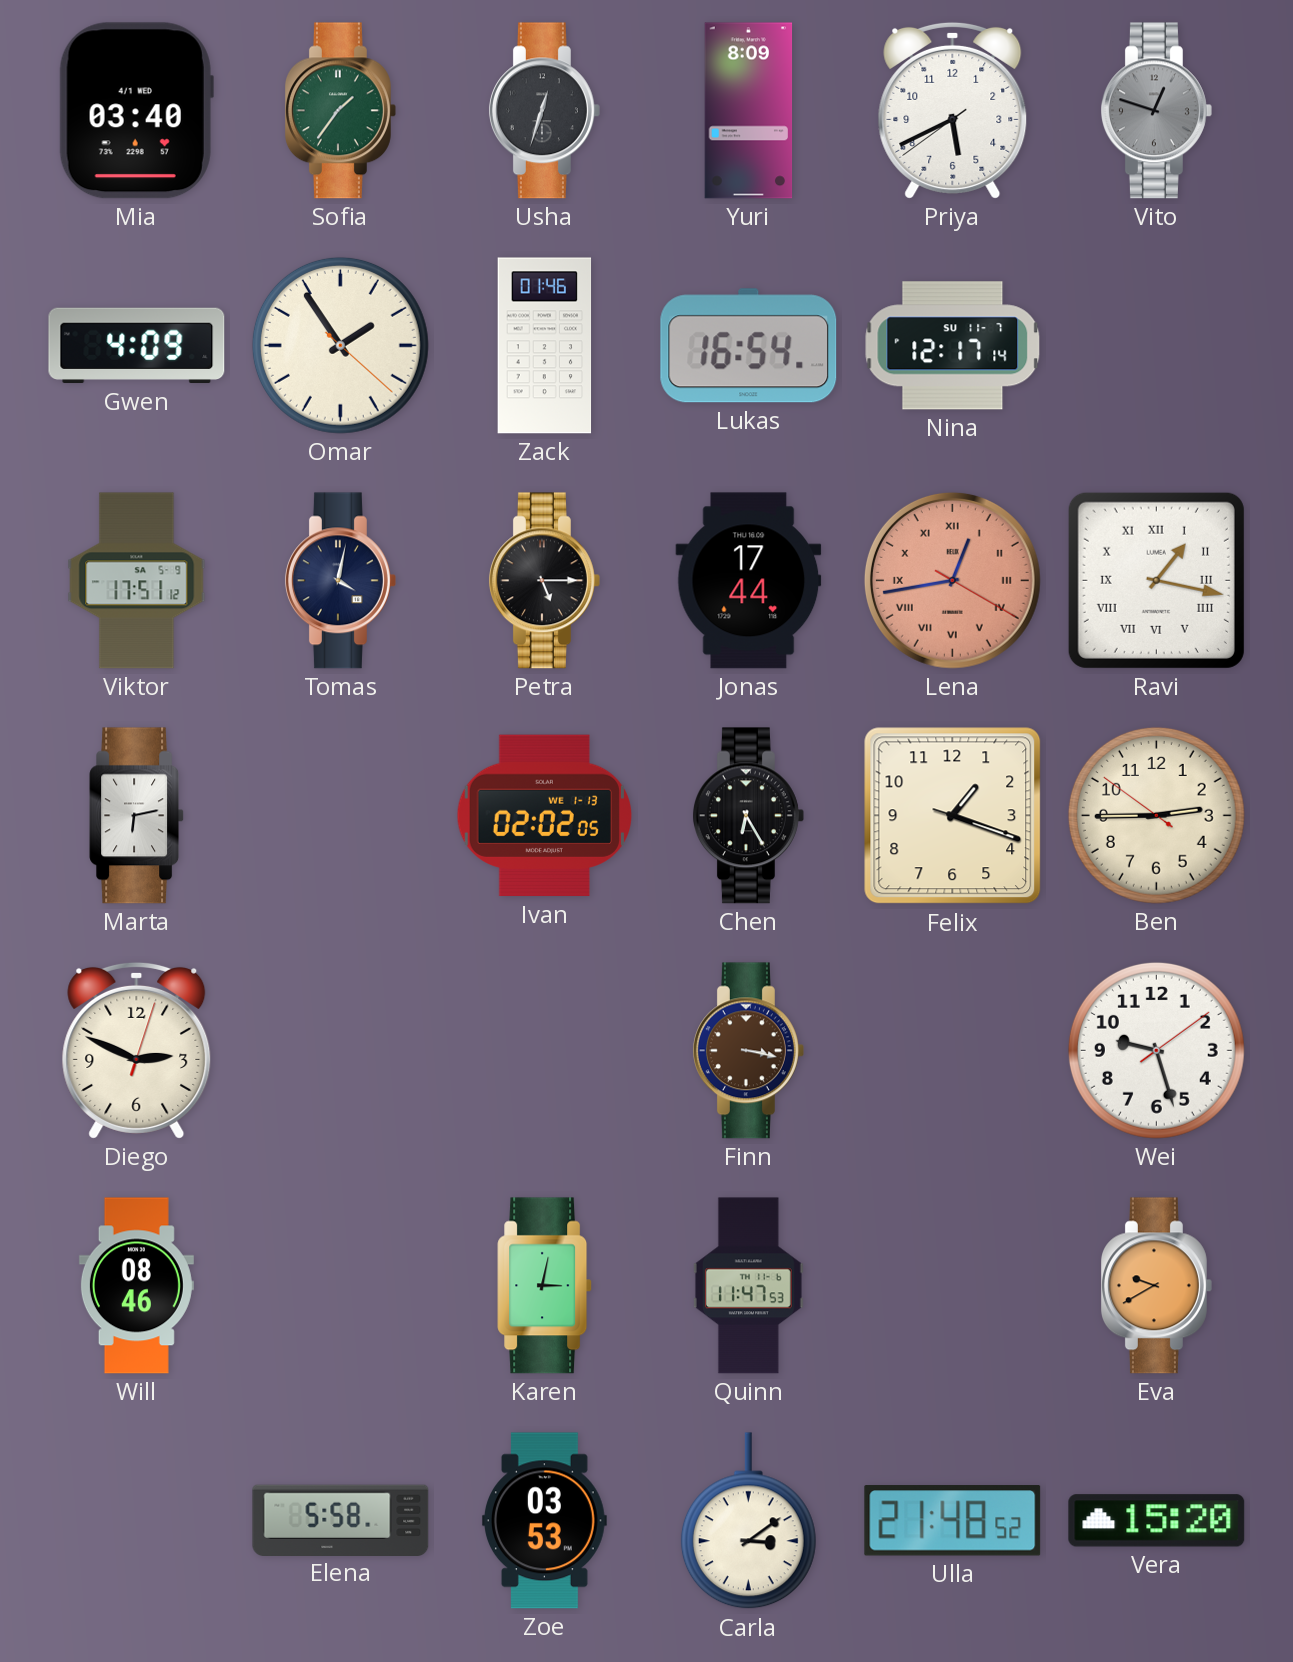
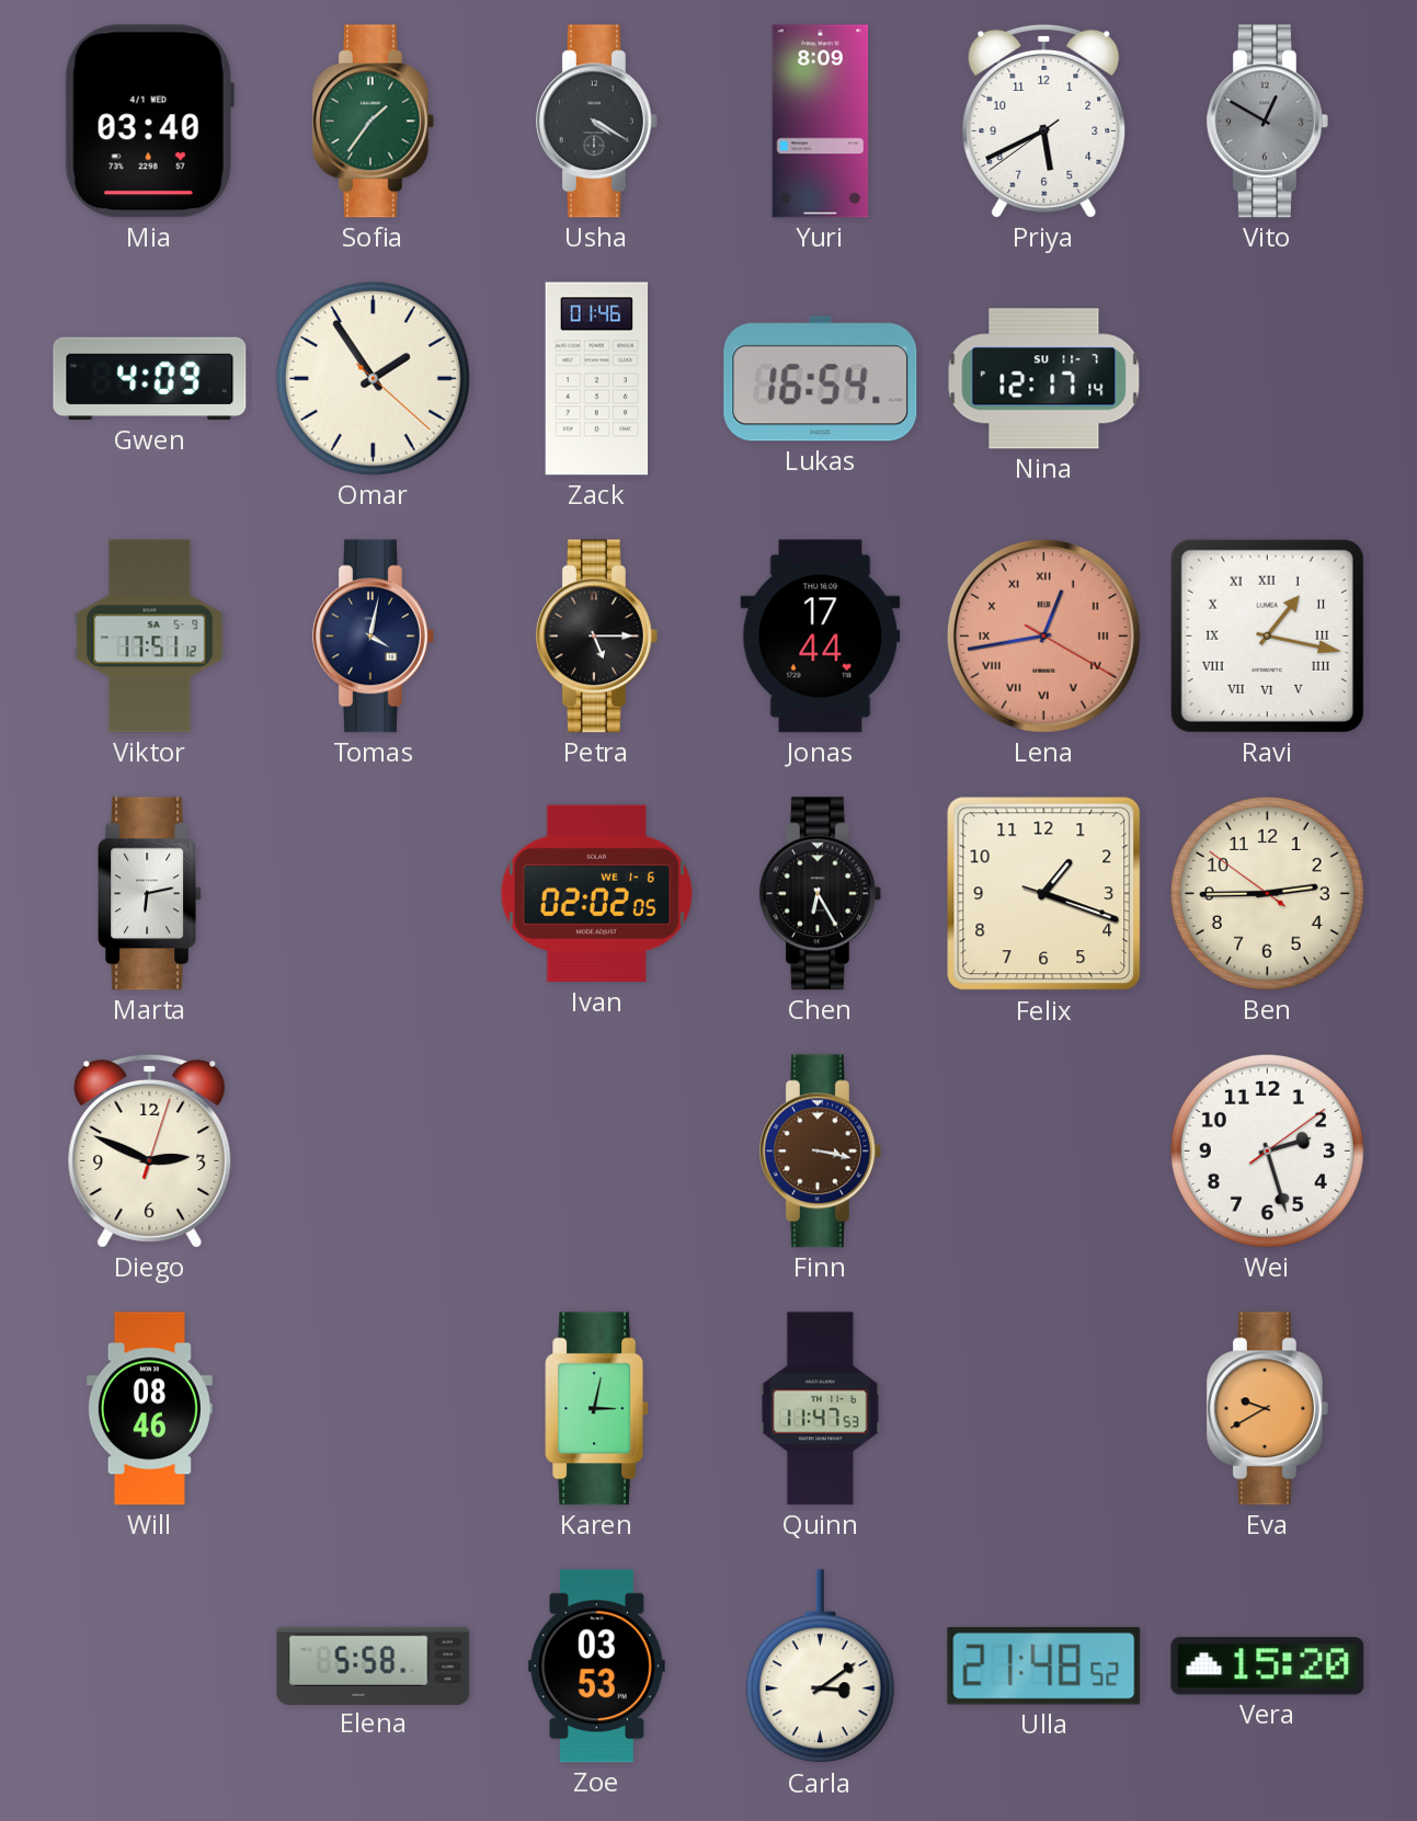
Usha: 12:33 -> 4:20 (596, 122)
Vito: 12:48 -> 12:50 (1267, 122)
Ivan date: WE 1-13 -> WE 1-6 (596, 894)
Wei: 9:27 -> 2:27 (1267, 1150)
